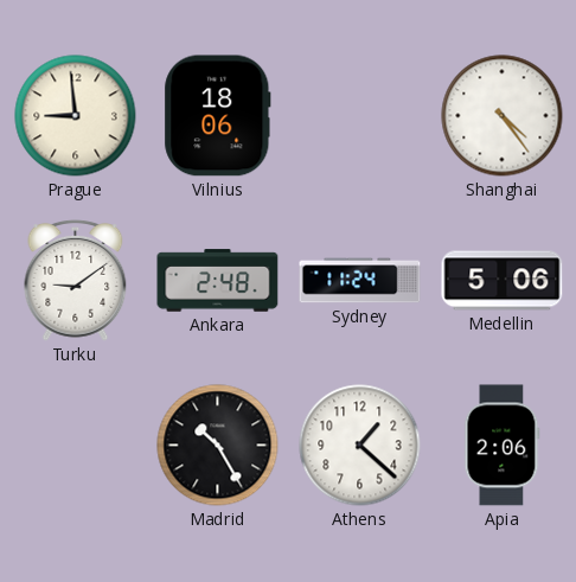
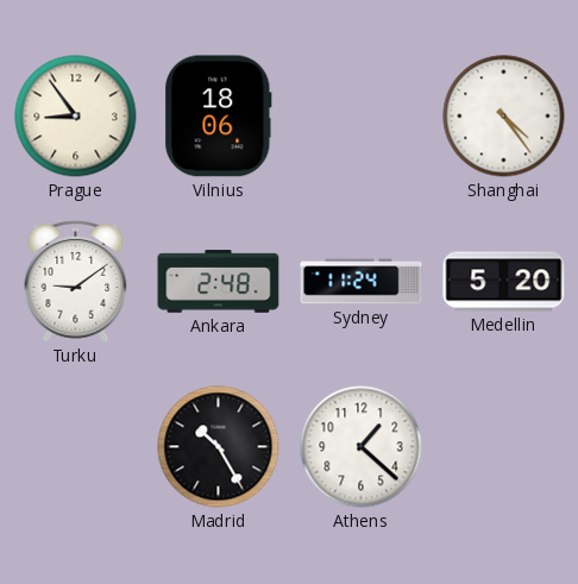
Prague: 8:59 -> 8:54 (76, 117)
Medellin: 5:06 -> 5:20 (504, 282)
Apia: 2:06 -> none (503, 446)
